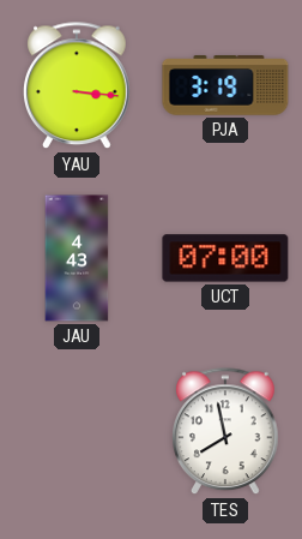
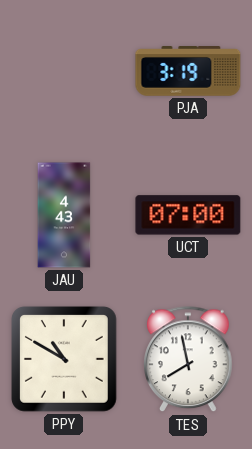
YAU: 3:16 -> none (78, 86)
PPY: none -> 10:50 (65, 360)
